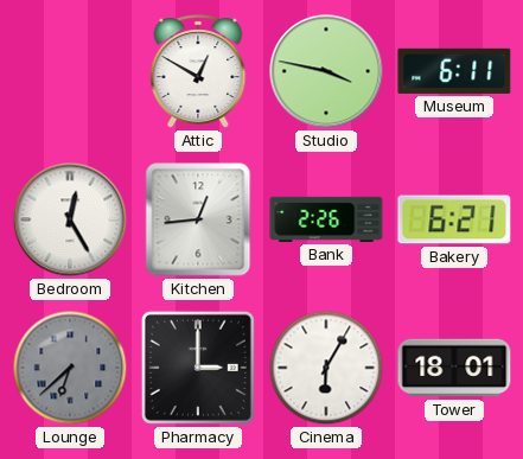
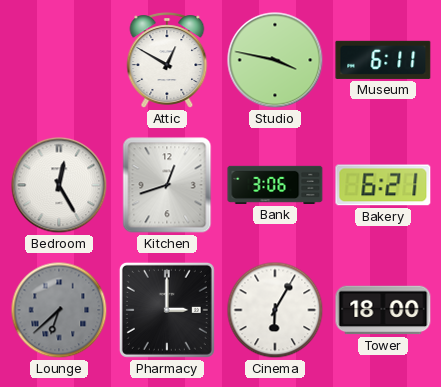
Kitchen: 12:44 -> 12:42 (167, 185)
Bank: 2:26 -> 3:06 (275, 185)
Tower: 18:01 -> 18:00 (383, 310)
